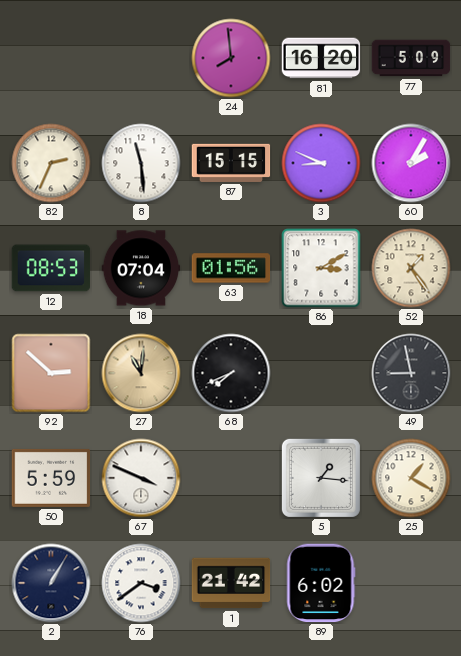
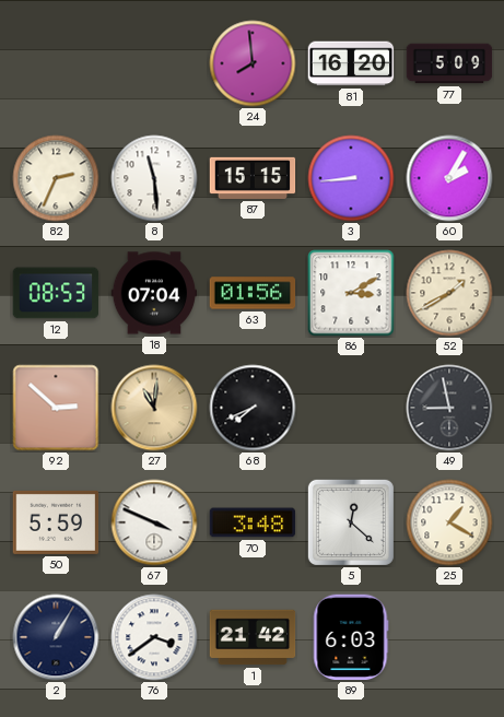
3: 8:49 -> 8:44 (351, 178)
52: 1:24 -> 1:40 (449, 293)
70: none -> 3:48 (253, 522)
5: 1:16 -> 12:22 (351, 522)
89: 6:02 -> 6:03 (351, 637)
